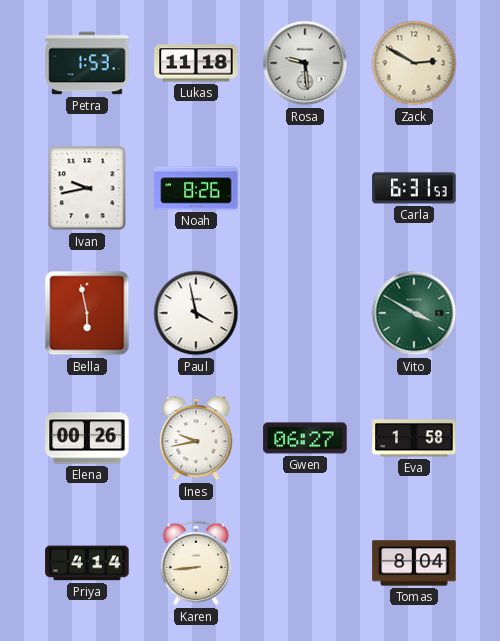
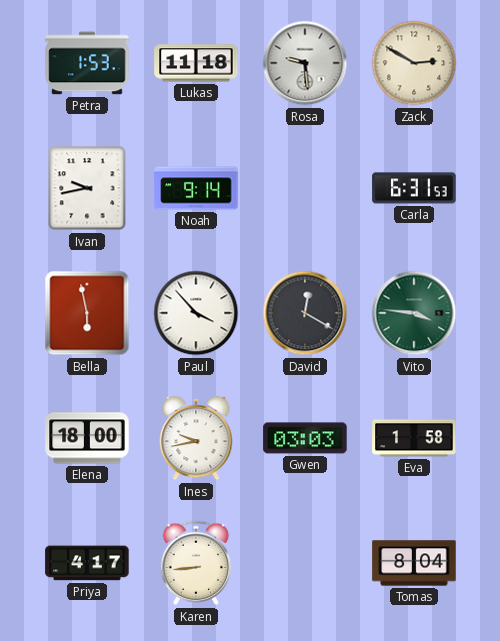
Noah: 8:26 -> 9:14 (196, 188)
Paul: 3:58 -> 3:53 (196, 313)
David: none -> 12:20 (305, 313)
Vito: 3:50 -> 3:46 (414, 313)
Elena: 00:26 -> 18:00 (87, 438)
Gwen: 06:27 -> 03:03 (305, 438)
Priya: 4:14 -> 4:17 (87, 563)
